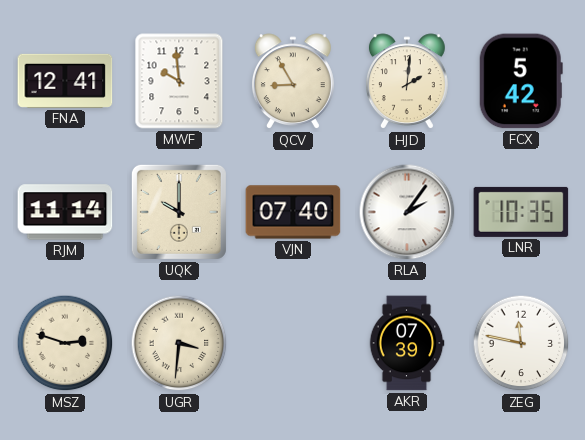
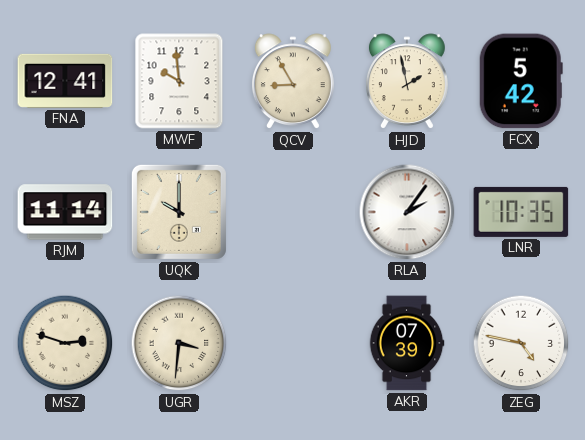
HJD: 2:01 -> 1:58 (407, 82)
VJN: 07:40 -> none (293, 212)
ZEG: 11:47 -> 4:47 (521, 343)
